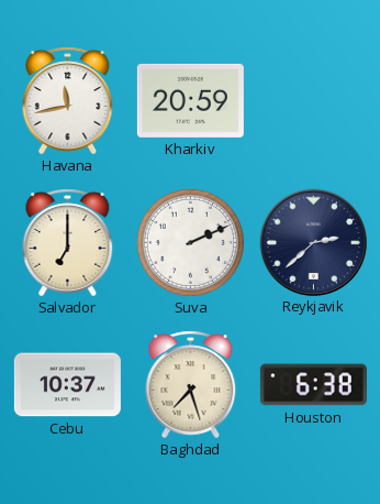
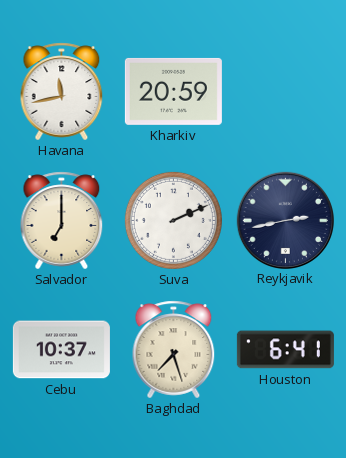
Reykjavik: 2:38 -> 2:43 (285, 220)
Houston: 6:38 -> 6:41 (285, 350)
